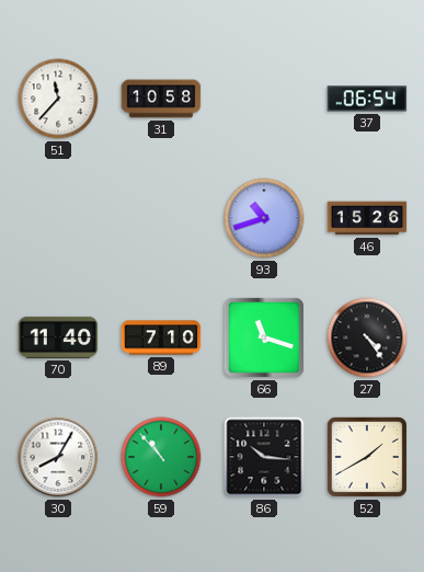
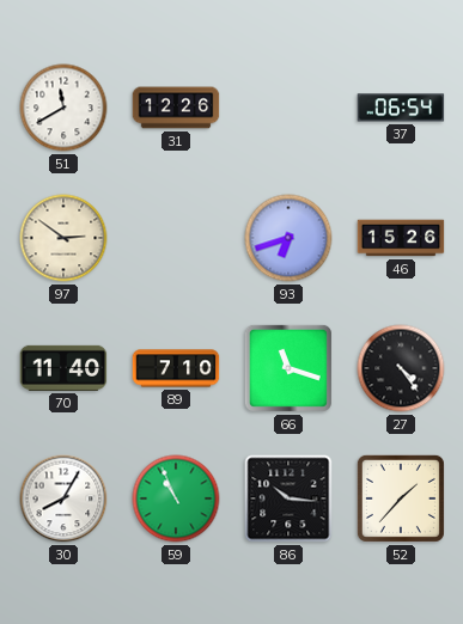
51: 11:37 -> 11:40 (63, 108)
31: 10:58 -> 12:26 (176, 108)
97: none -> 2:51 (63, 238)
93: 10:42 -> 6:42 (288, 238)
59: 10:53 -> 10:56 (176, 498)
52: 1:40 -> 1:37 (401, 498)
